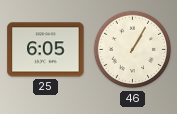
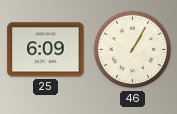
25: 6:05 -> 6:09 (46, 50)
